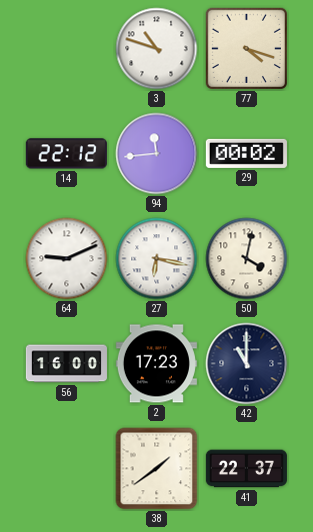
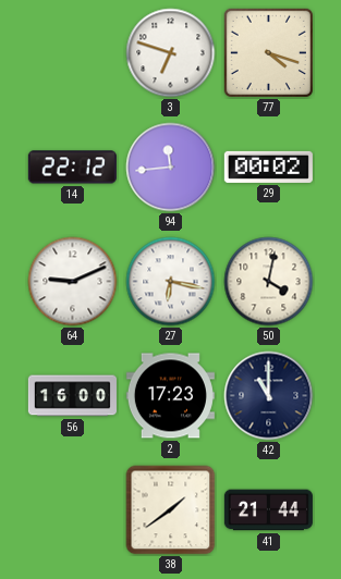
3: 10:48 -> 6:48 (171, 53)
41: 22:37 -> 21:44 (268, 510)
